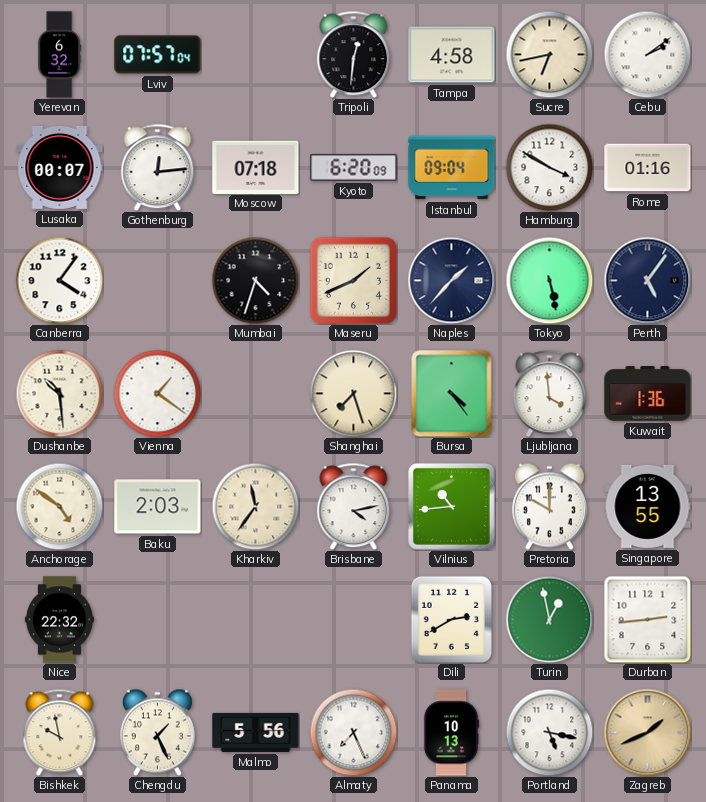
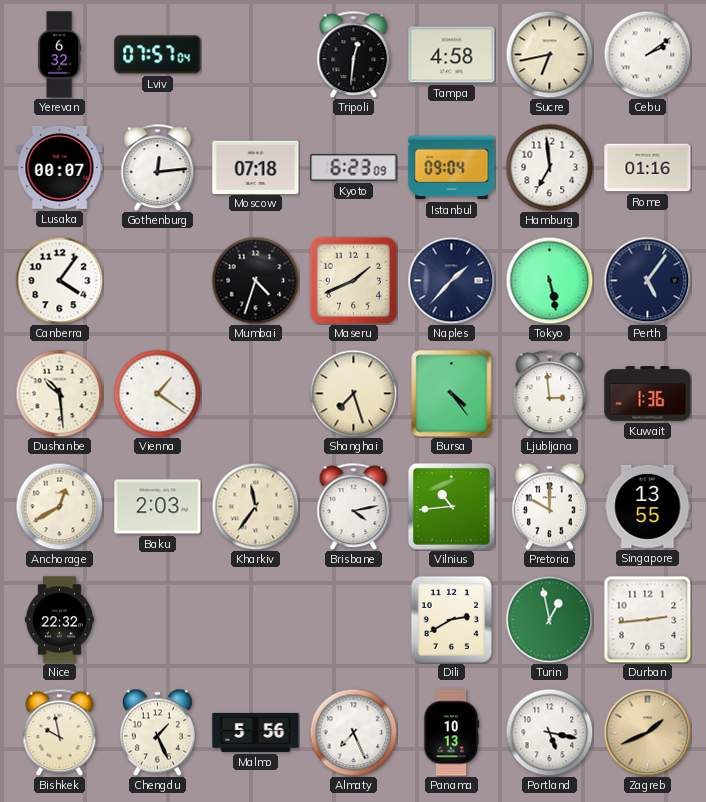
Kyoto: 6:20 -> 6:23 (354, 168)
Hamburg: 3:50 -> 6:59 (549, 167)
Ljubljana: 3:59 -> 2:59 (550, 393)
Anchorage: 4:51 -> 12:40 (59, 506)
